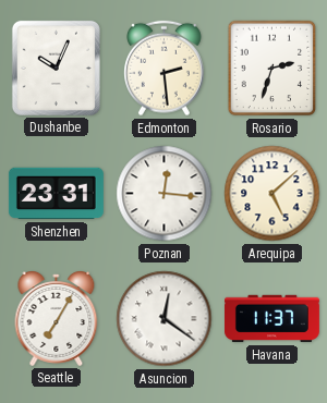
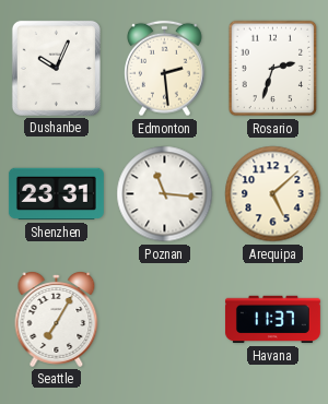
Poznan: 12:16 -> 11:16 (165, 194)
Asuncion: 12:21 -> none (165, 319)
